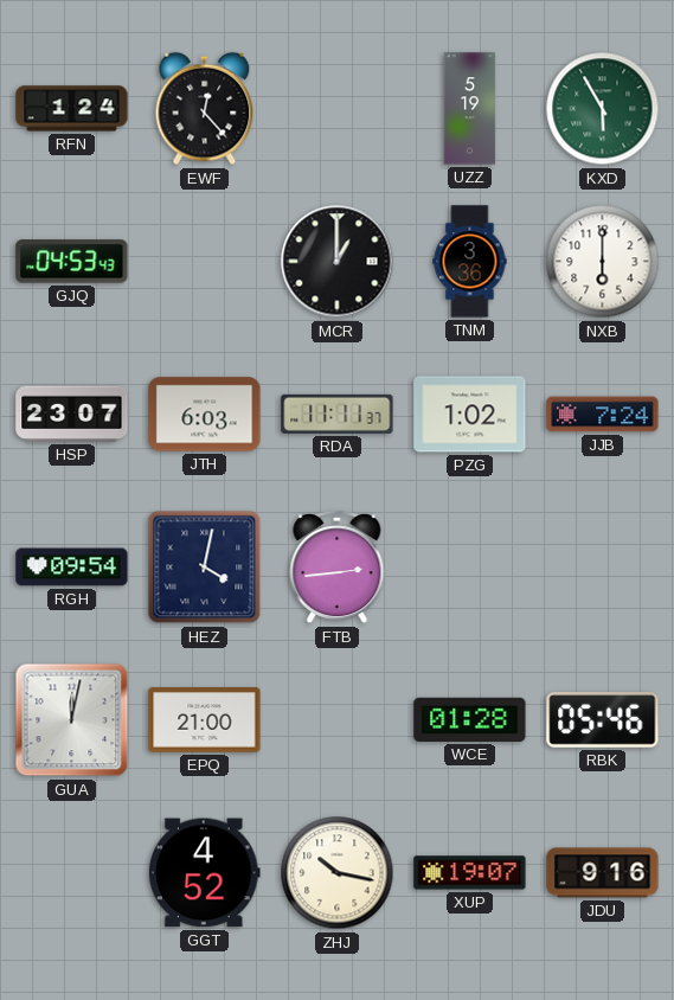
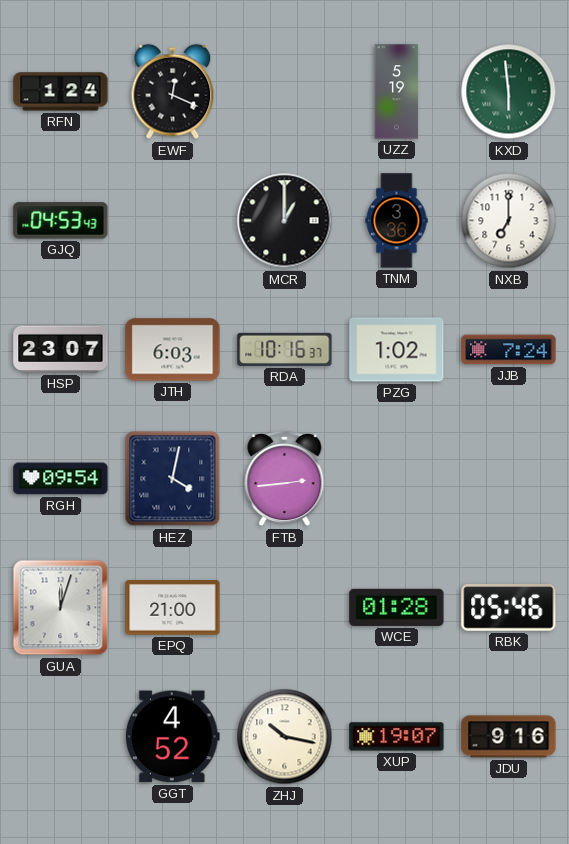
EWF: 12:23 -> 12:19 (173, 92)
KXD: 5:55 -> 5:59 (509, 92)
NXB: 6:00 -> 7:00 (509, 221)
RDA: 11:11 -> 10:16 (285, 349)
GUA: 12:02 -> 12:03 (61, 608)
